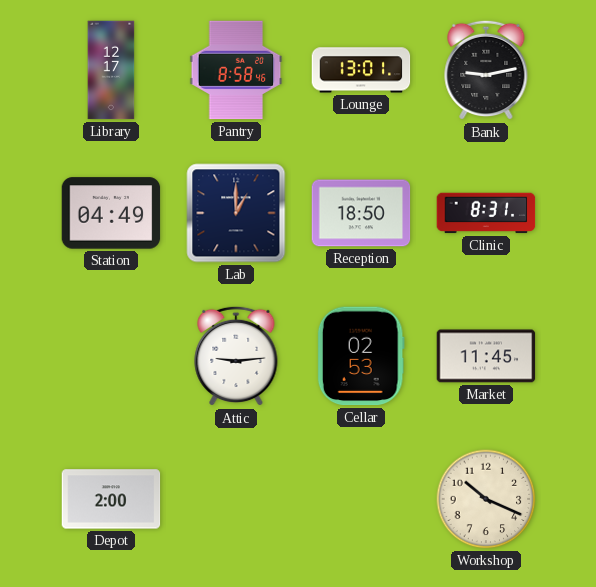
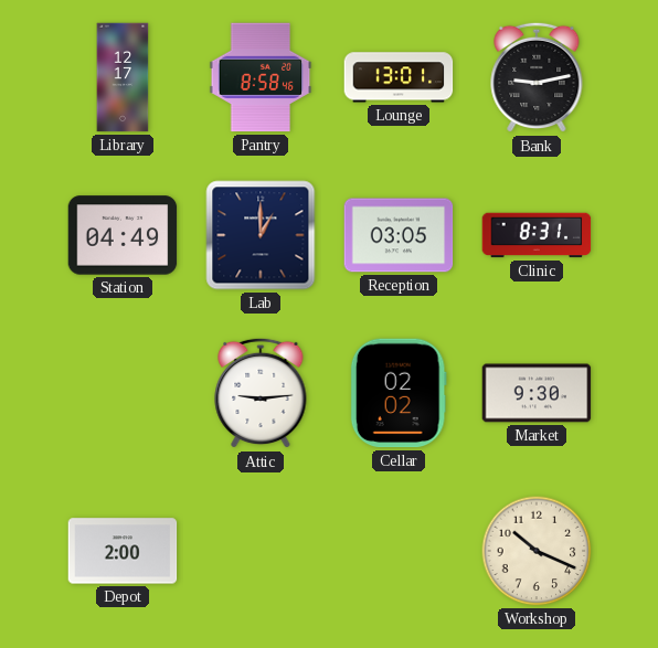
Reception: 18:50 -> 03:05 (399, 235)
Cellar: 02:53 -> 02:02 (399, 393)
Market: 11:45 -> 9:30 (537, 393)
